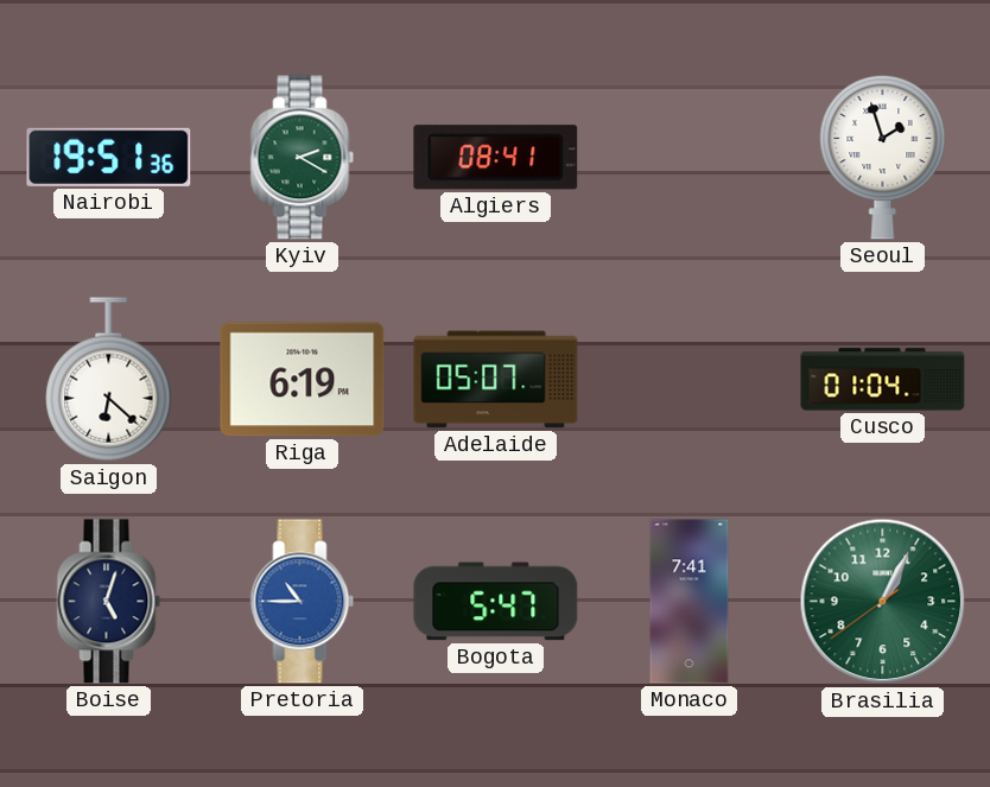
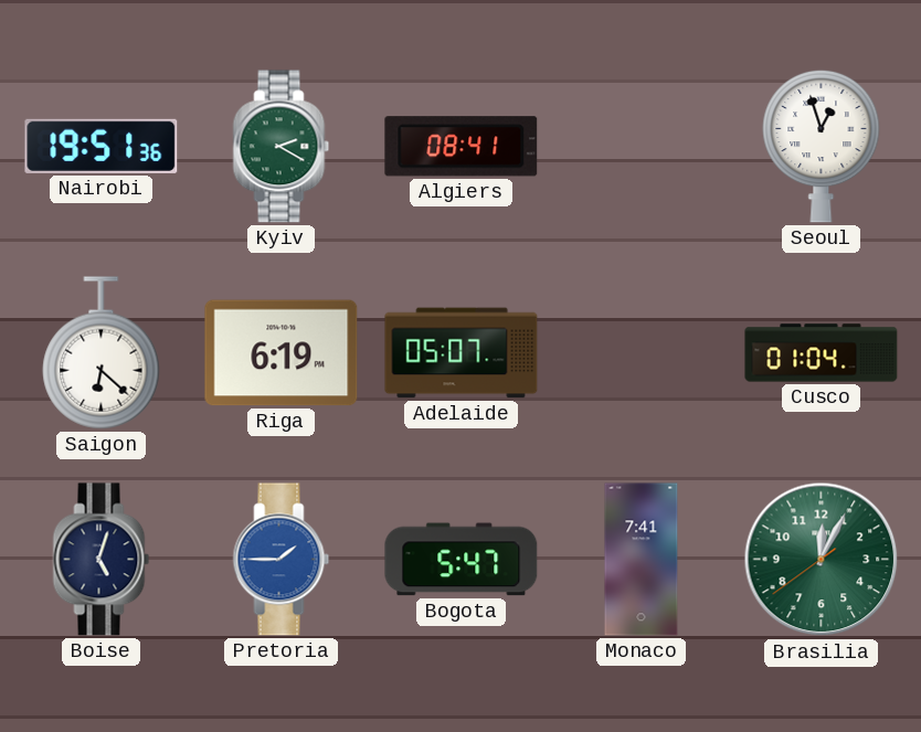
Seoul: 1:57 -> 12:57 (822, 146)
Pretoria: 10:45 -> 1:45 (282, 560)
Brasilia: 1:04 -> 12:04 (822, 560)
